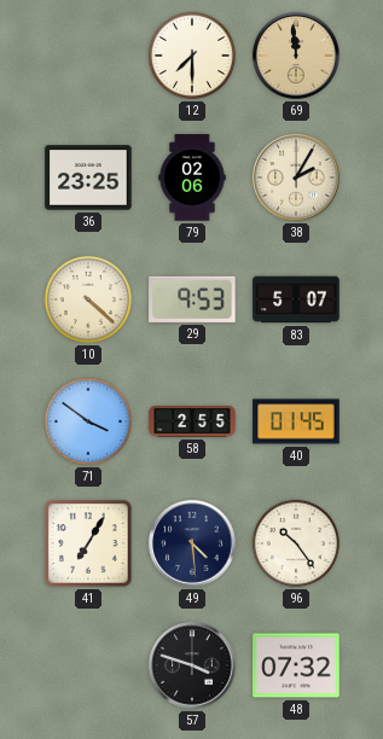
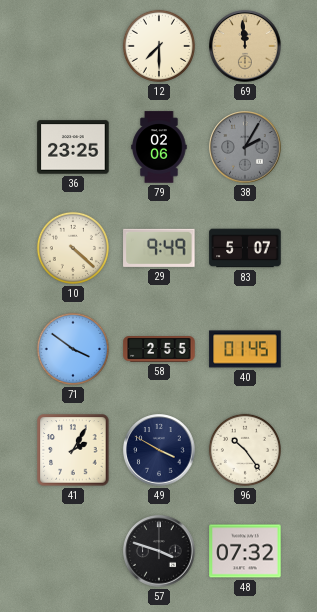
38 dial: cream -> grey (245, 147)
29: 9:53 -> 9:49 (159, 248)
41: 7:05 -> 2:05 (73, 450)
49: 4:29 -> 3:50 (159, 450)
